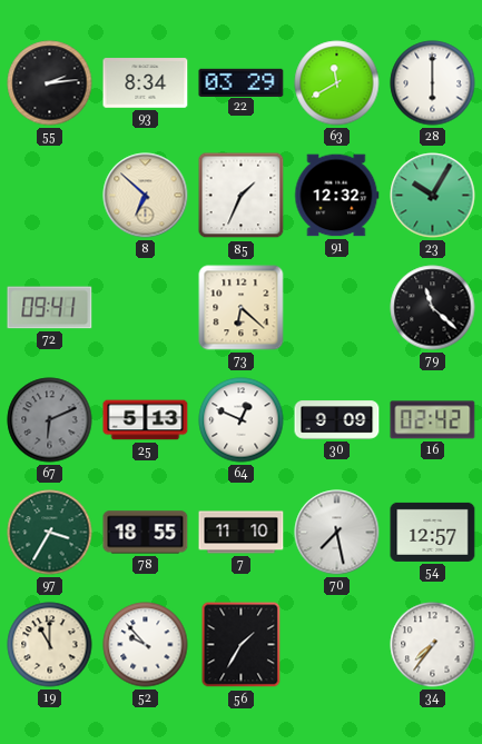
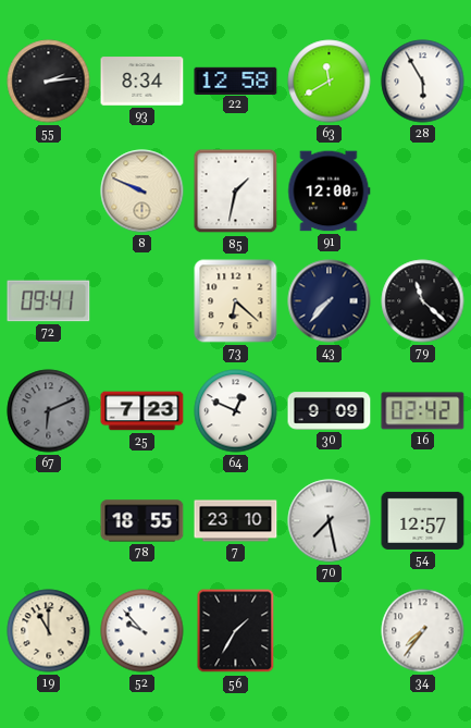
22: 03:29 -> 12:58 (236, 81)
28: 6:00 -> 5:55 (423, 82)
8: 6:52 -> 9:49 (142, 192)
85: 1:34 -> 1:32 (236, 192)
91: 12:32 -> 12:00 (330, 192)
23: 10:05 -> none (433, 196)
43: none -> 7:37 (330, 301)
25: 5:13 -> 7:23 (142, 411)
97: 3:35 -> none (50, 533)
7: 11:10 -> 23:10 (236, 521)
